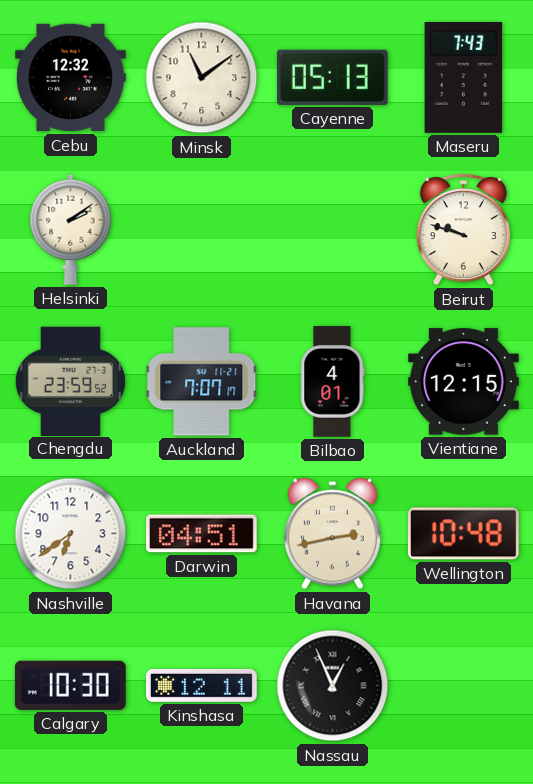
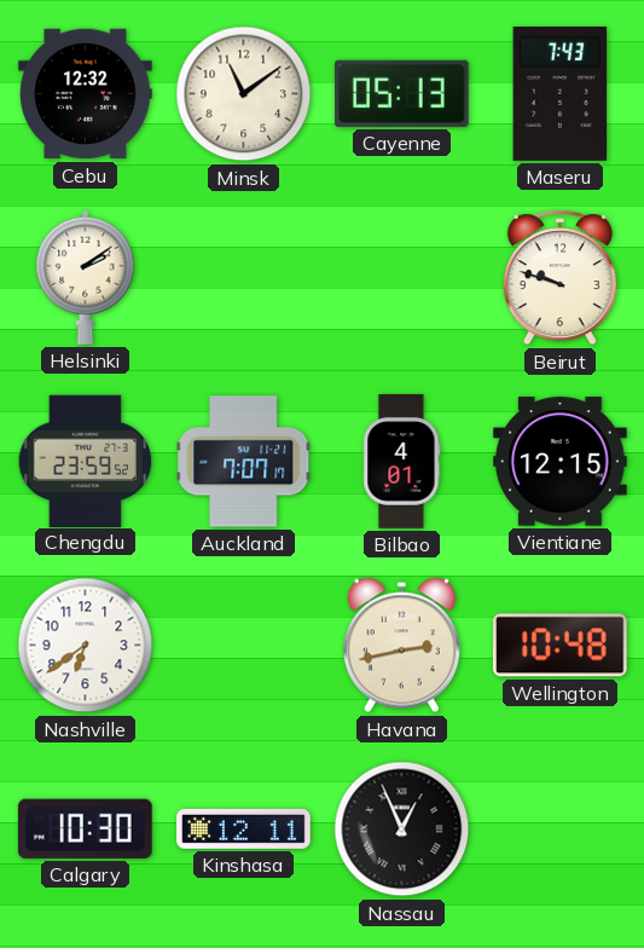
Darwin: 04:51 -> none (202, 534)
